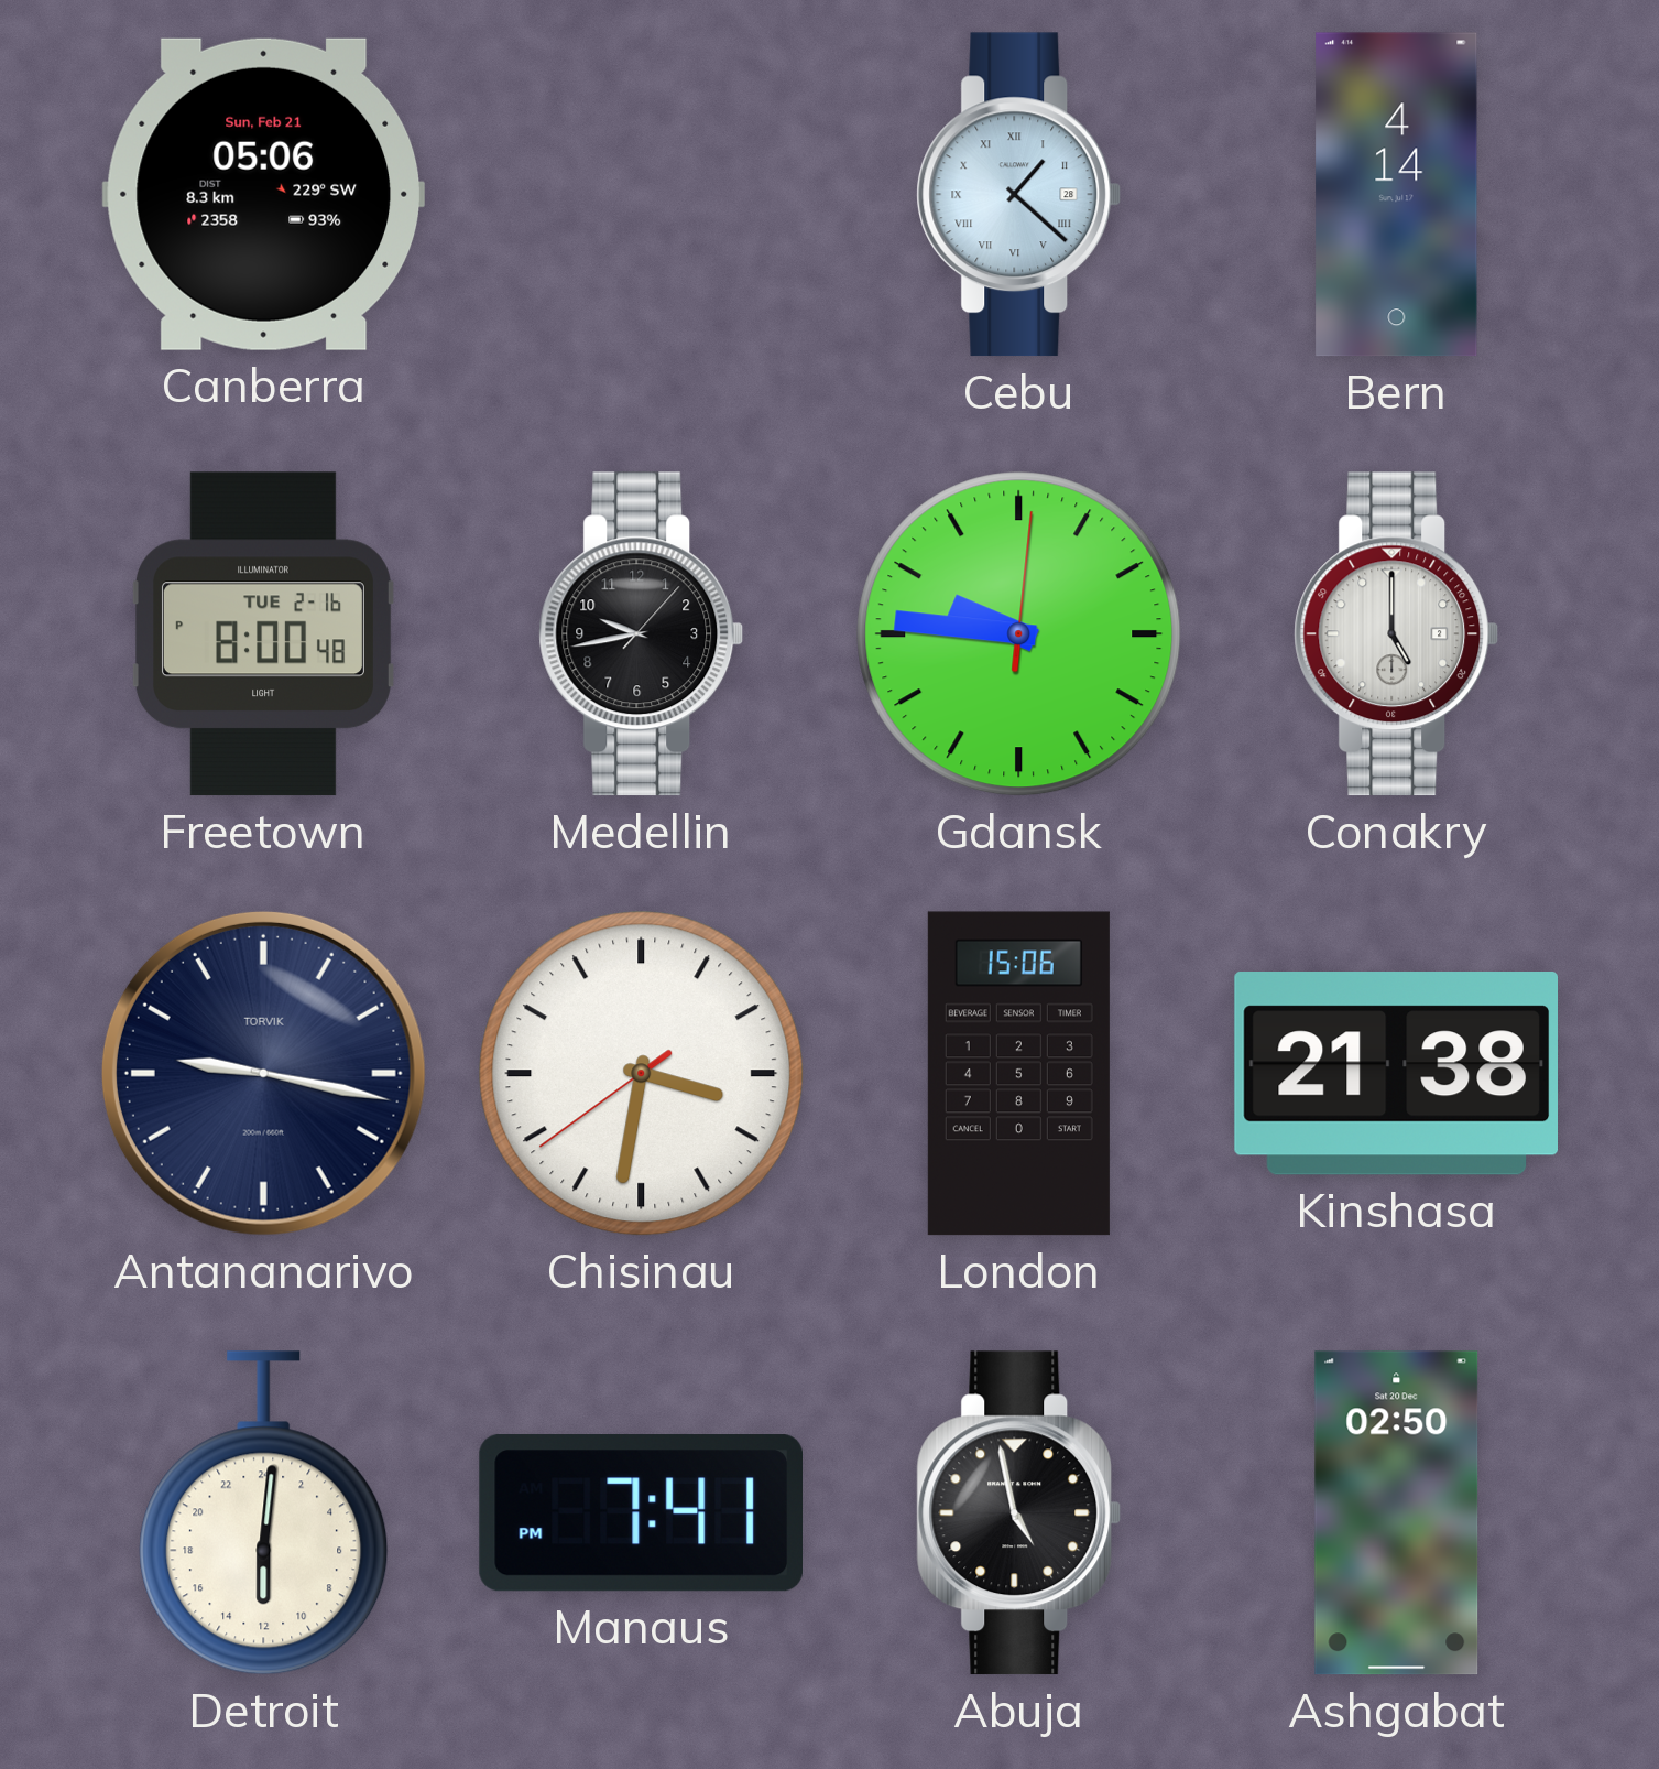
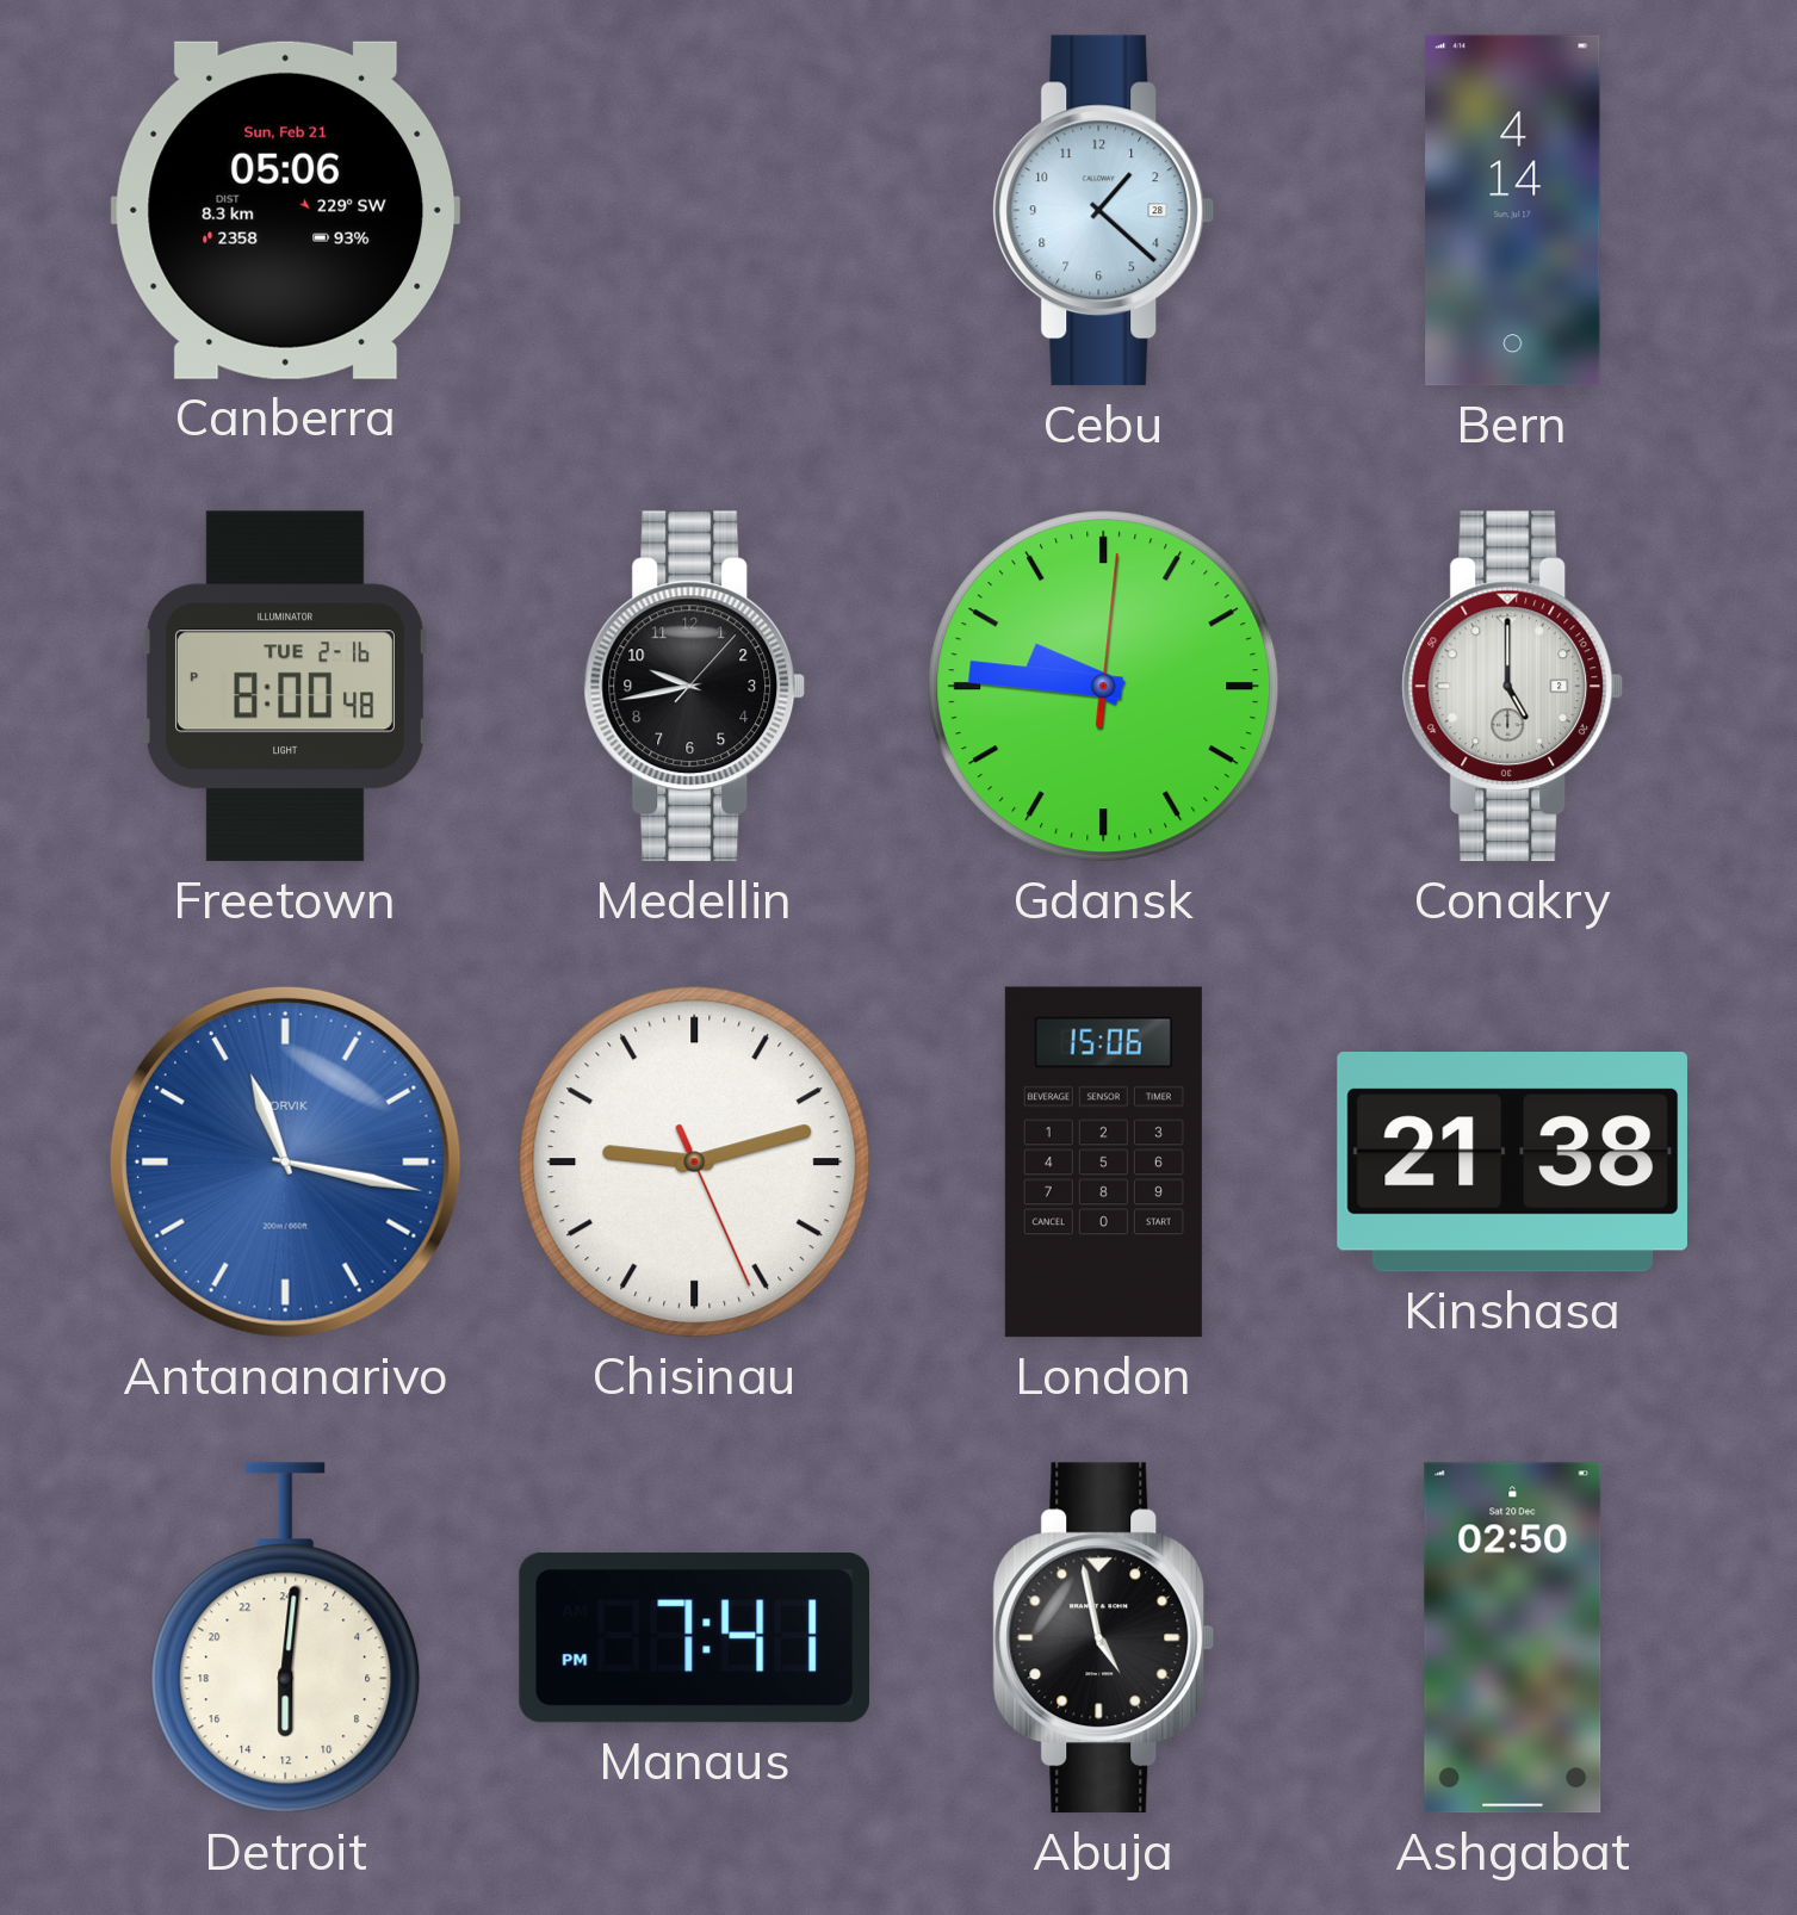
Cebu numerals: Roman -> Arabic (1104, 211)
Antananarivo: 9:17 -> 11:17 (285, 1161)
Antananarivo dial: navy -> blue (285, 1161)
Chisinau: 3:31 -> 9:12 (695, 1163)
